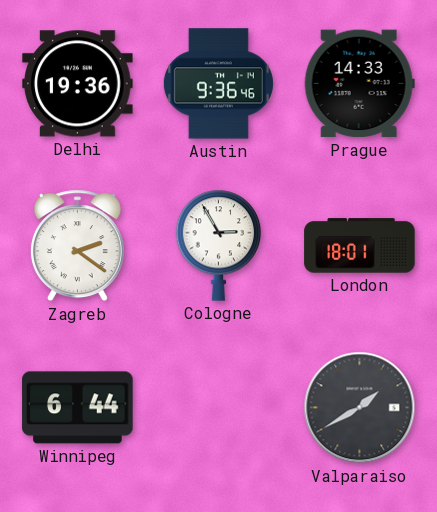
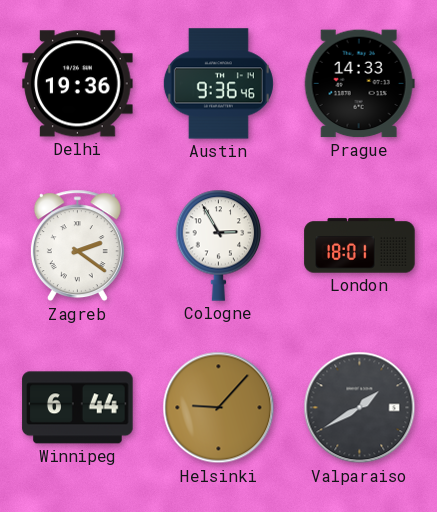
Helsinki: none -> 9:07 (219, 408)
